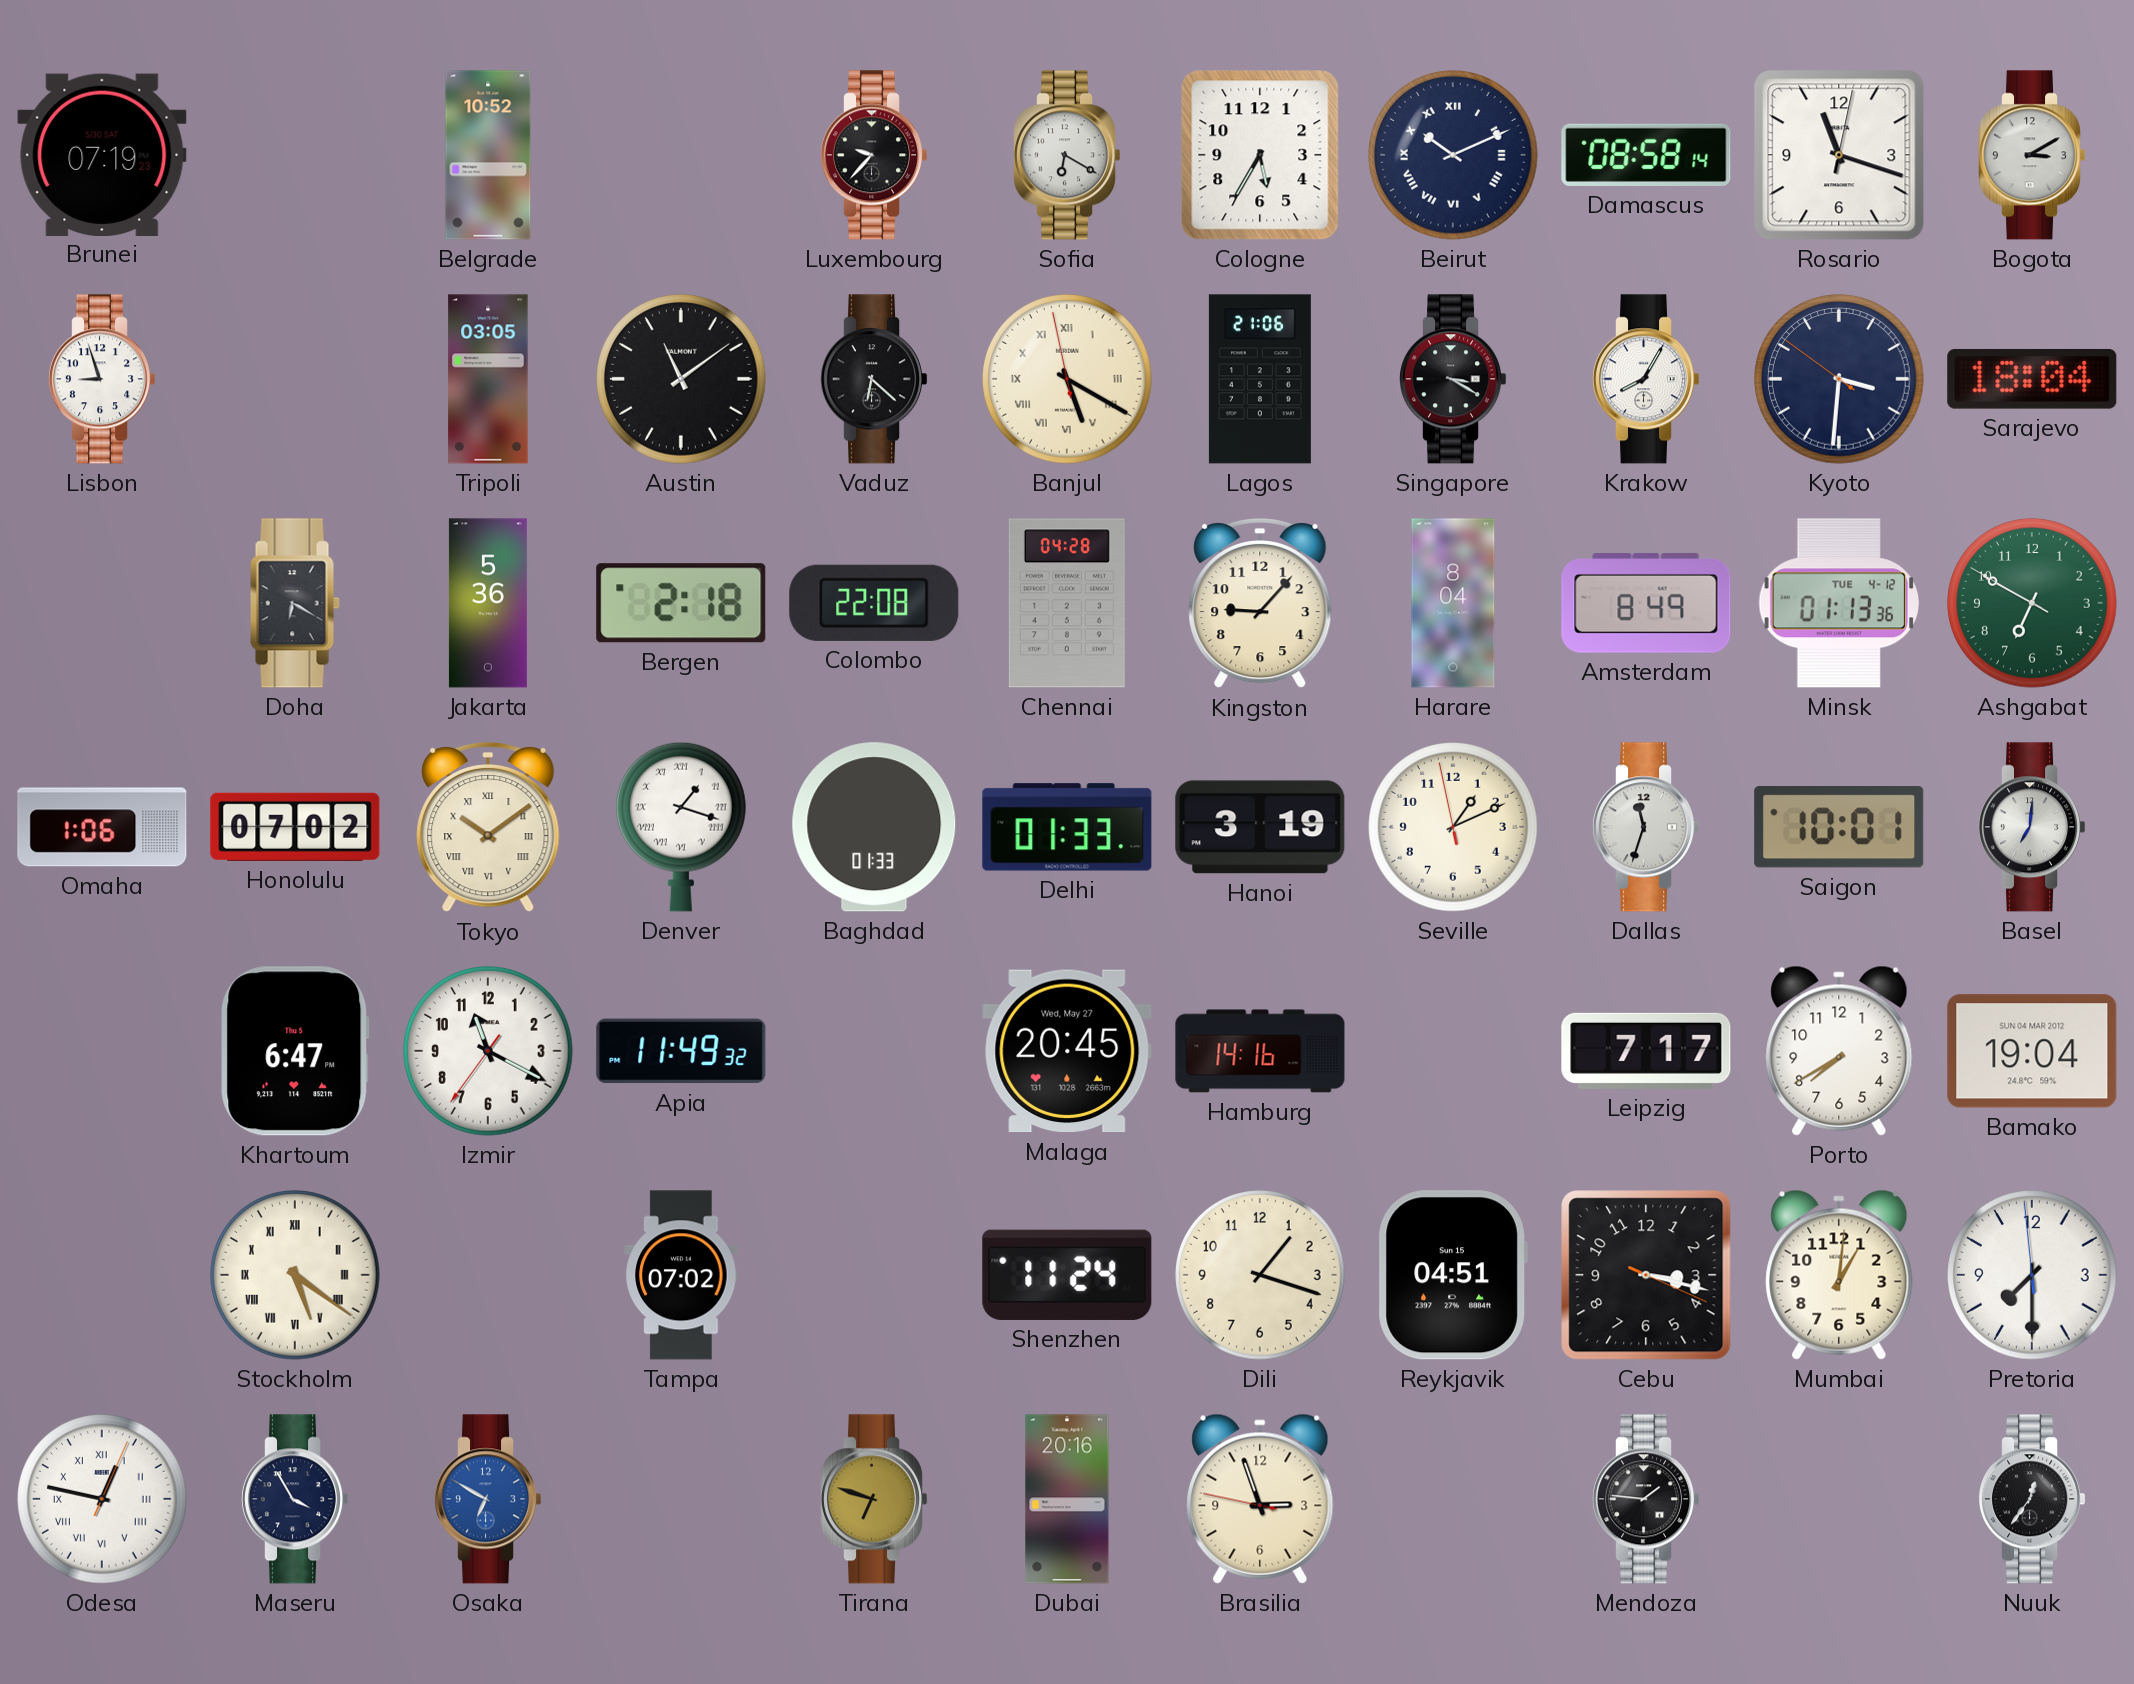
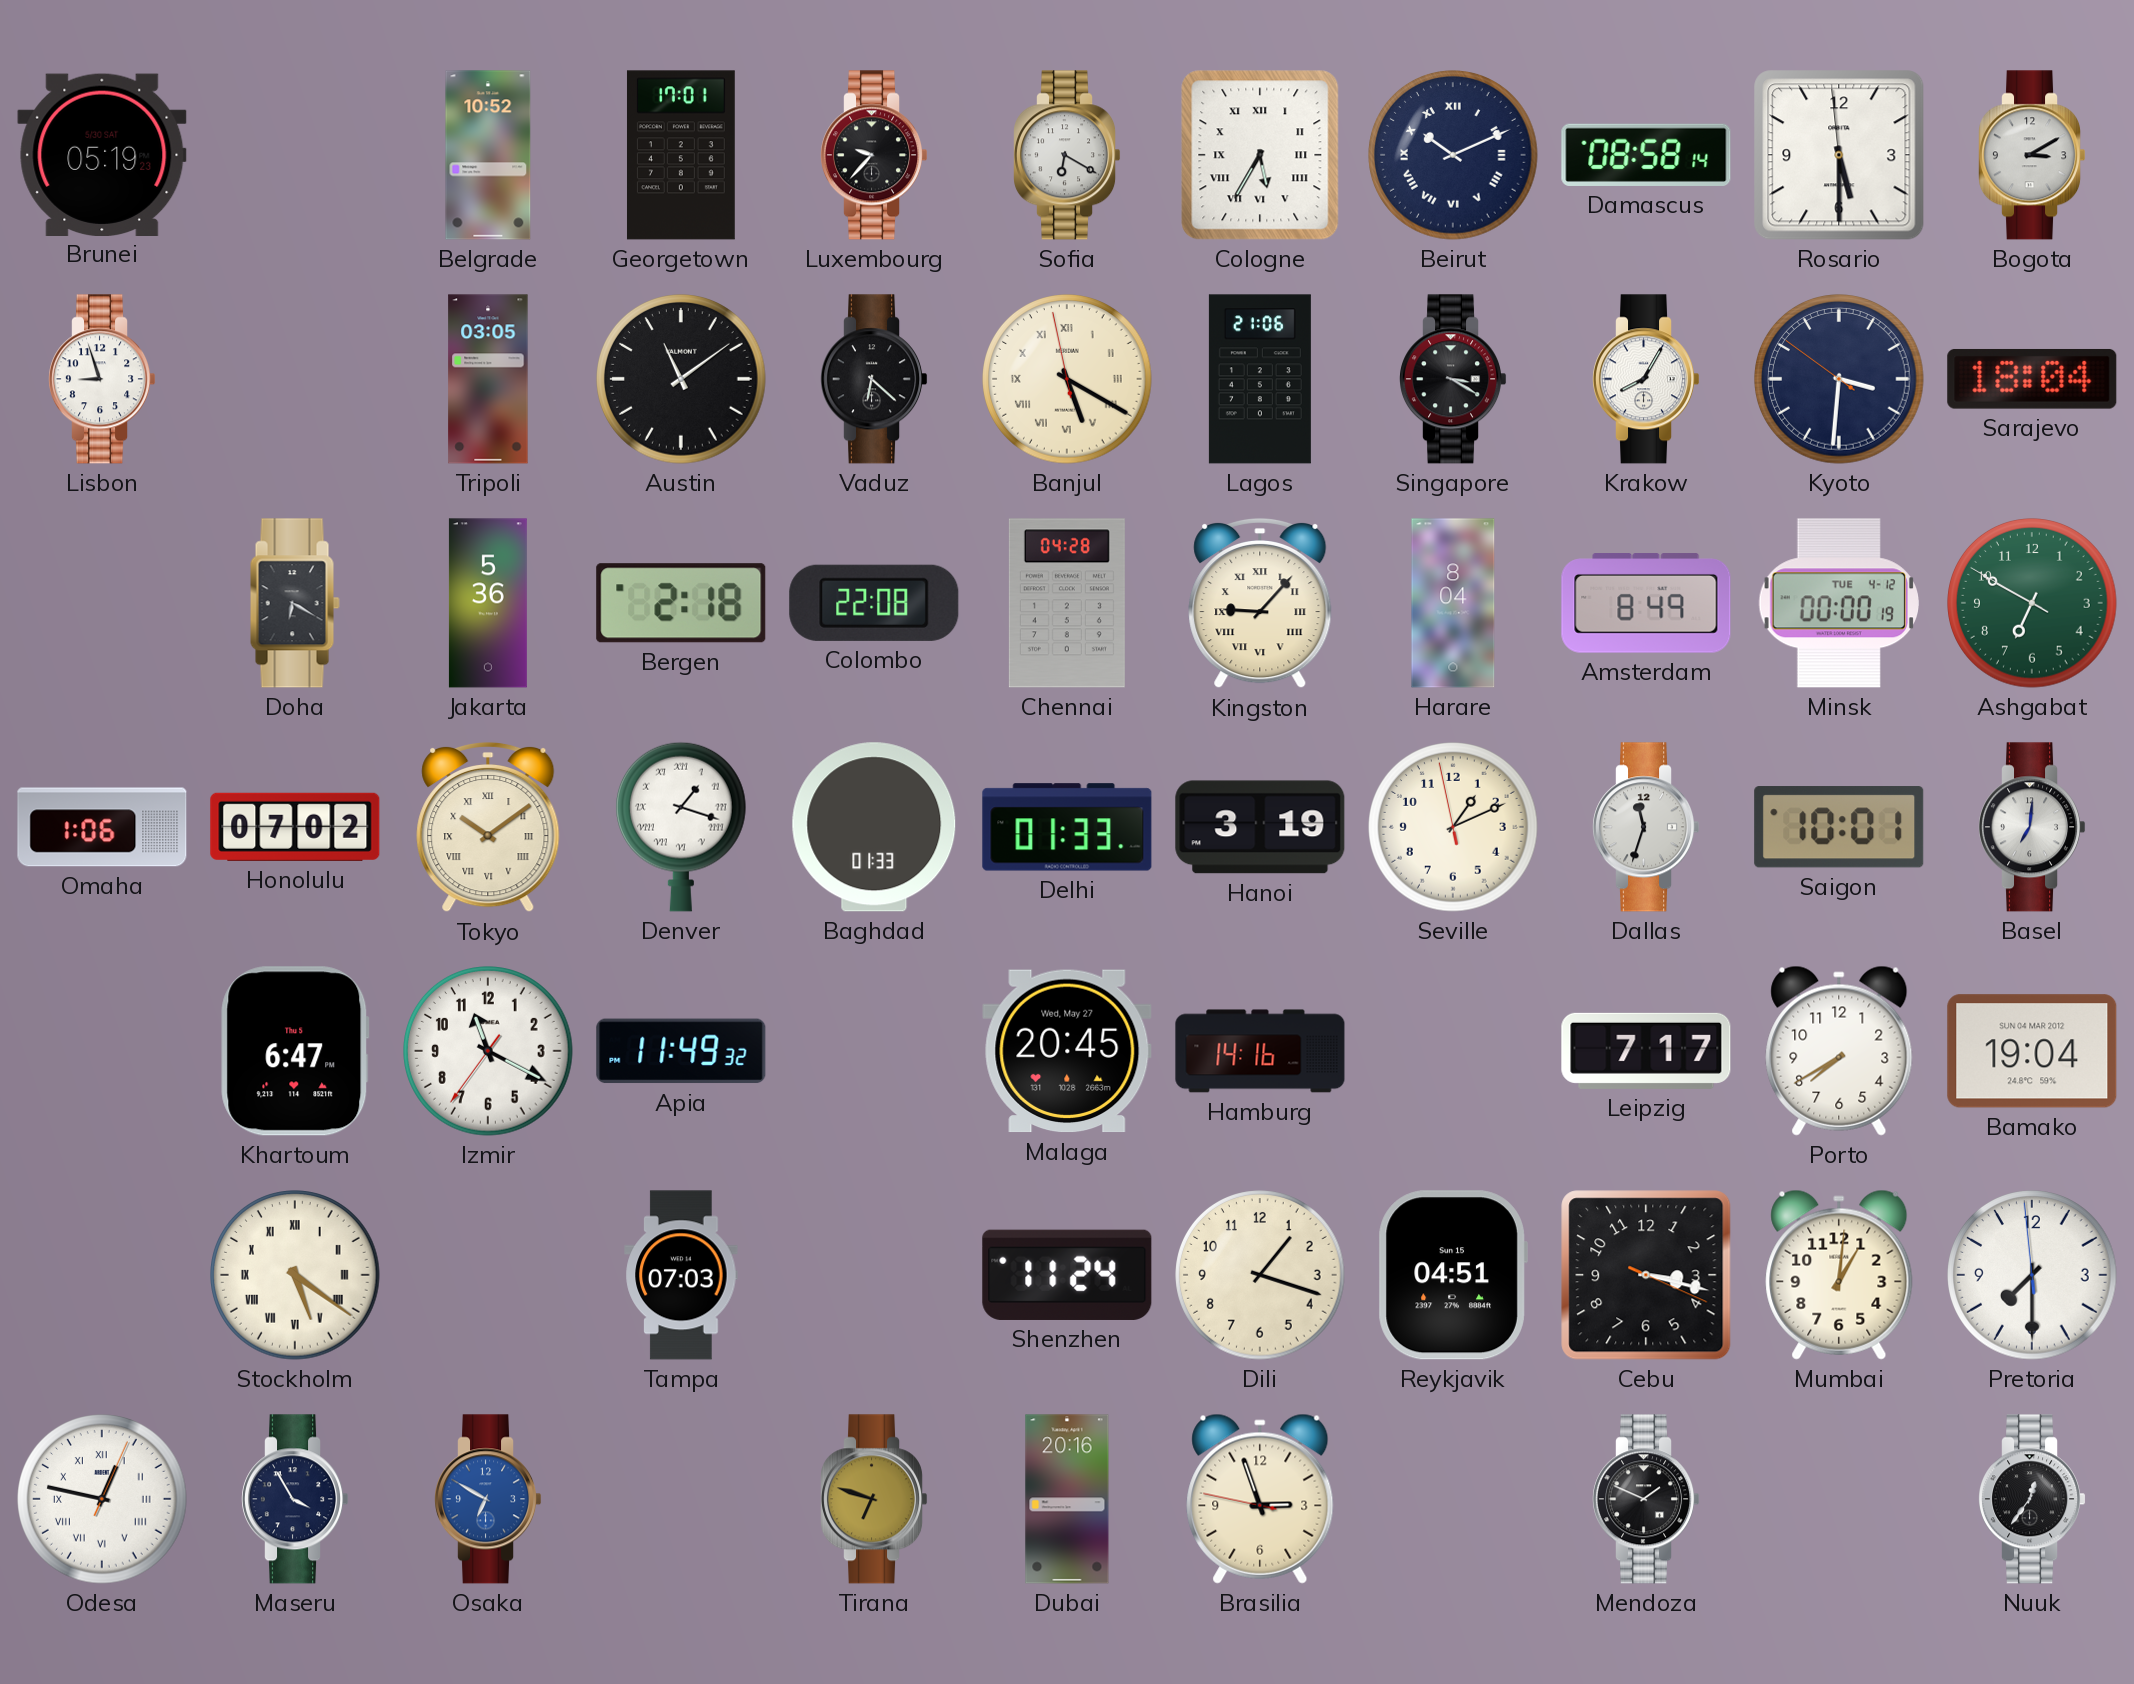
Brunei: 07:19 -> 05:19 (102, 154)
Georgetown: none -> 17:01 (681, 155)
Cologne numerals: Arabic -> Roman (1260, 155)
Rosario: 11:18 -> 5:29 (1839, 155)
Kingston numerals: Arabic -> Roman (1260, 603)
Minsk: 01:13 -> 00:00 (1839, 603)
Tampa: 07:02 -> 07:03 (681, 1275)
Mendoza: 1:46 -> 1:49 (1647, 1499)
